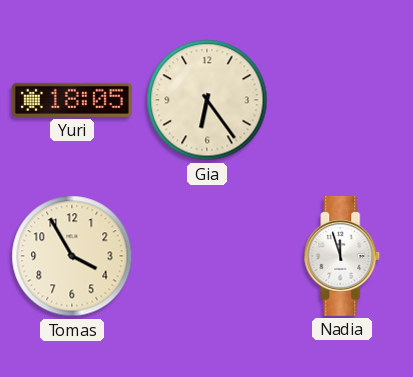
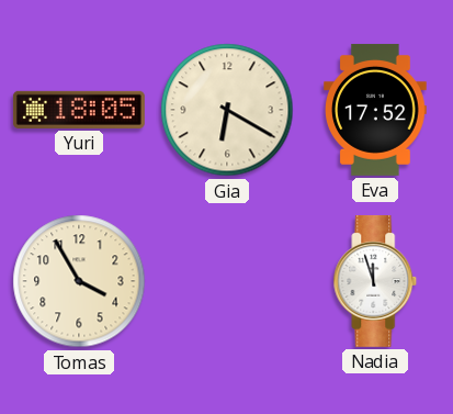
Gia: 6:24 -> 6:20 (227, 110)
Eva: none -> 17:52 (375, 110)
